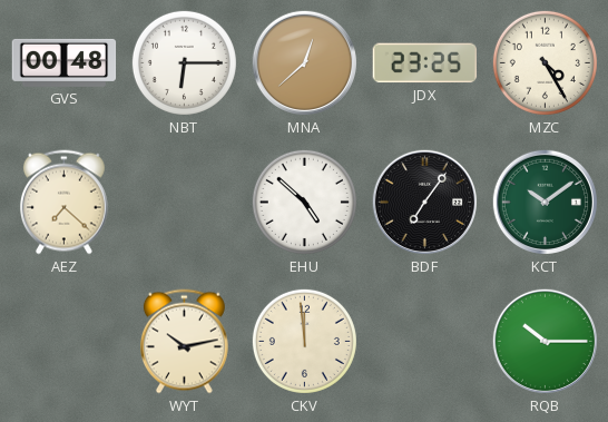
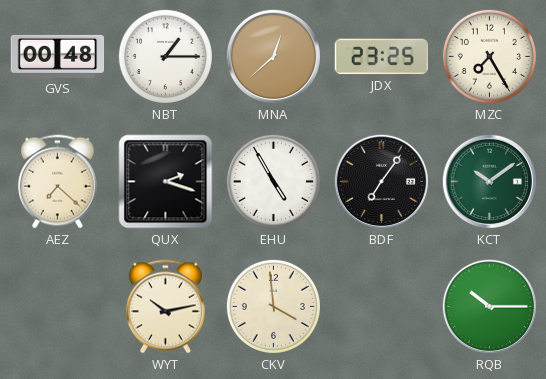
NBT: 6:15 -> 1:15 (165, 56)
MZC: 4:25 -> 7:25 (489, 56)
QUX: none -> 2:18 (166, 182)
EHU: 4:52 -> 4:55 (273, 181)
CKV: 11:59 -> 3:59 (273, 306)
